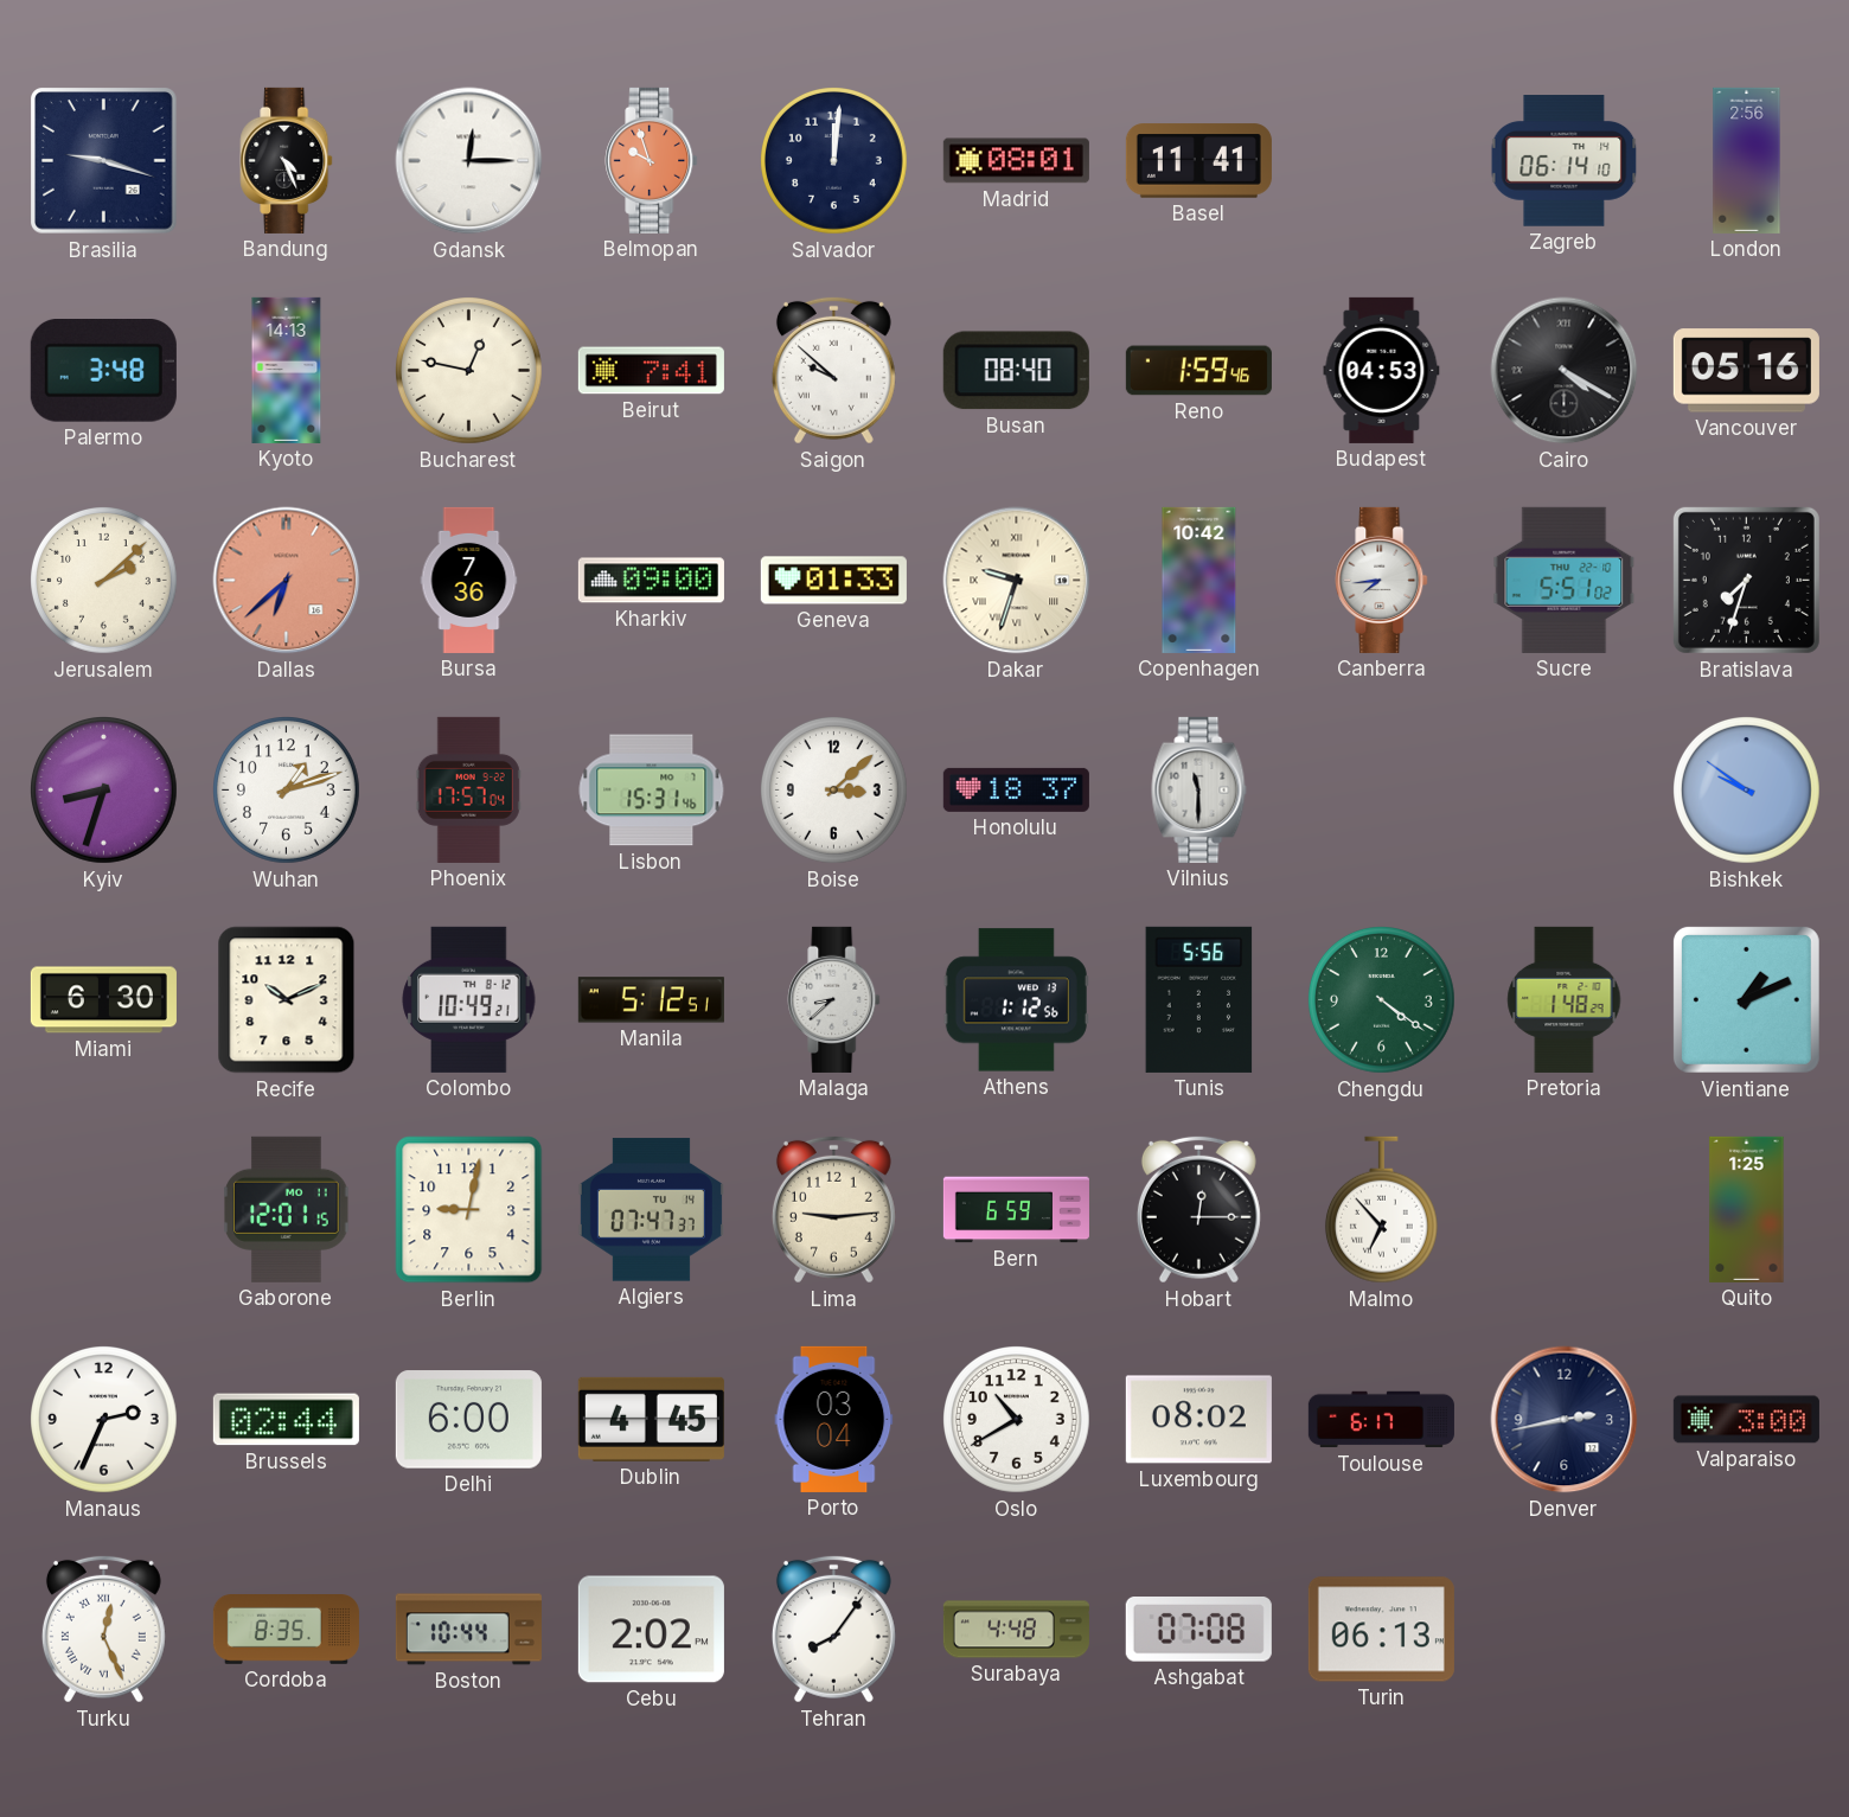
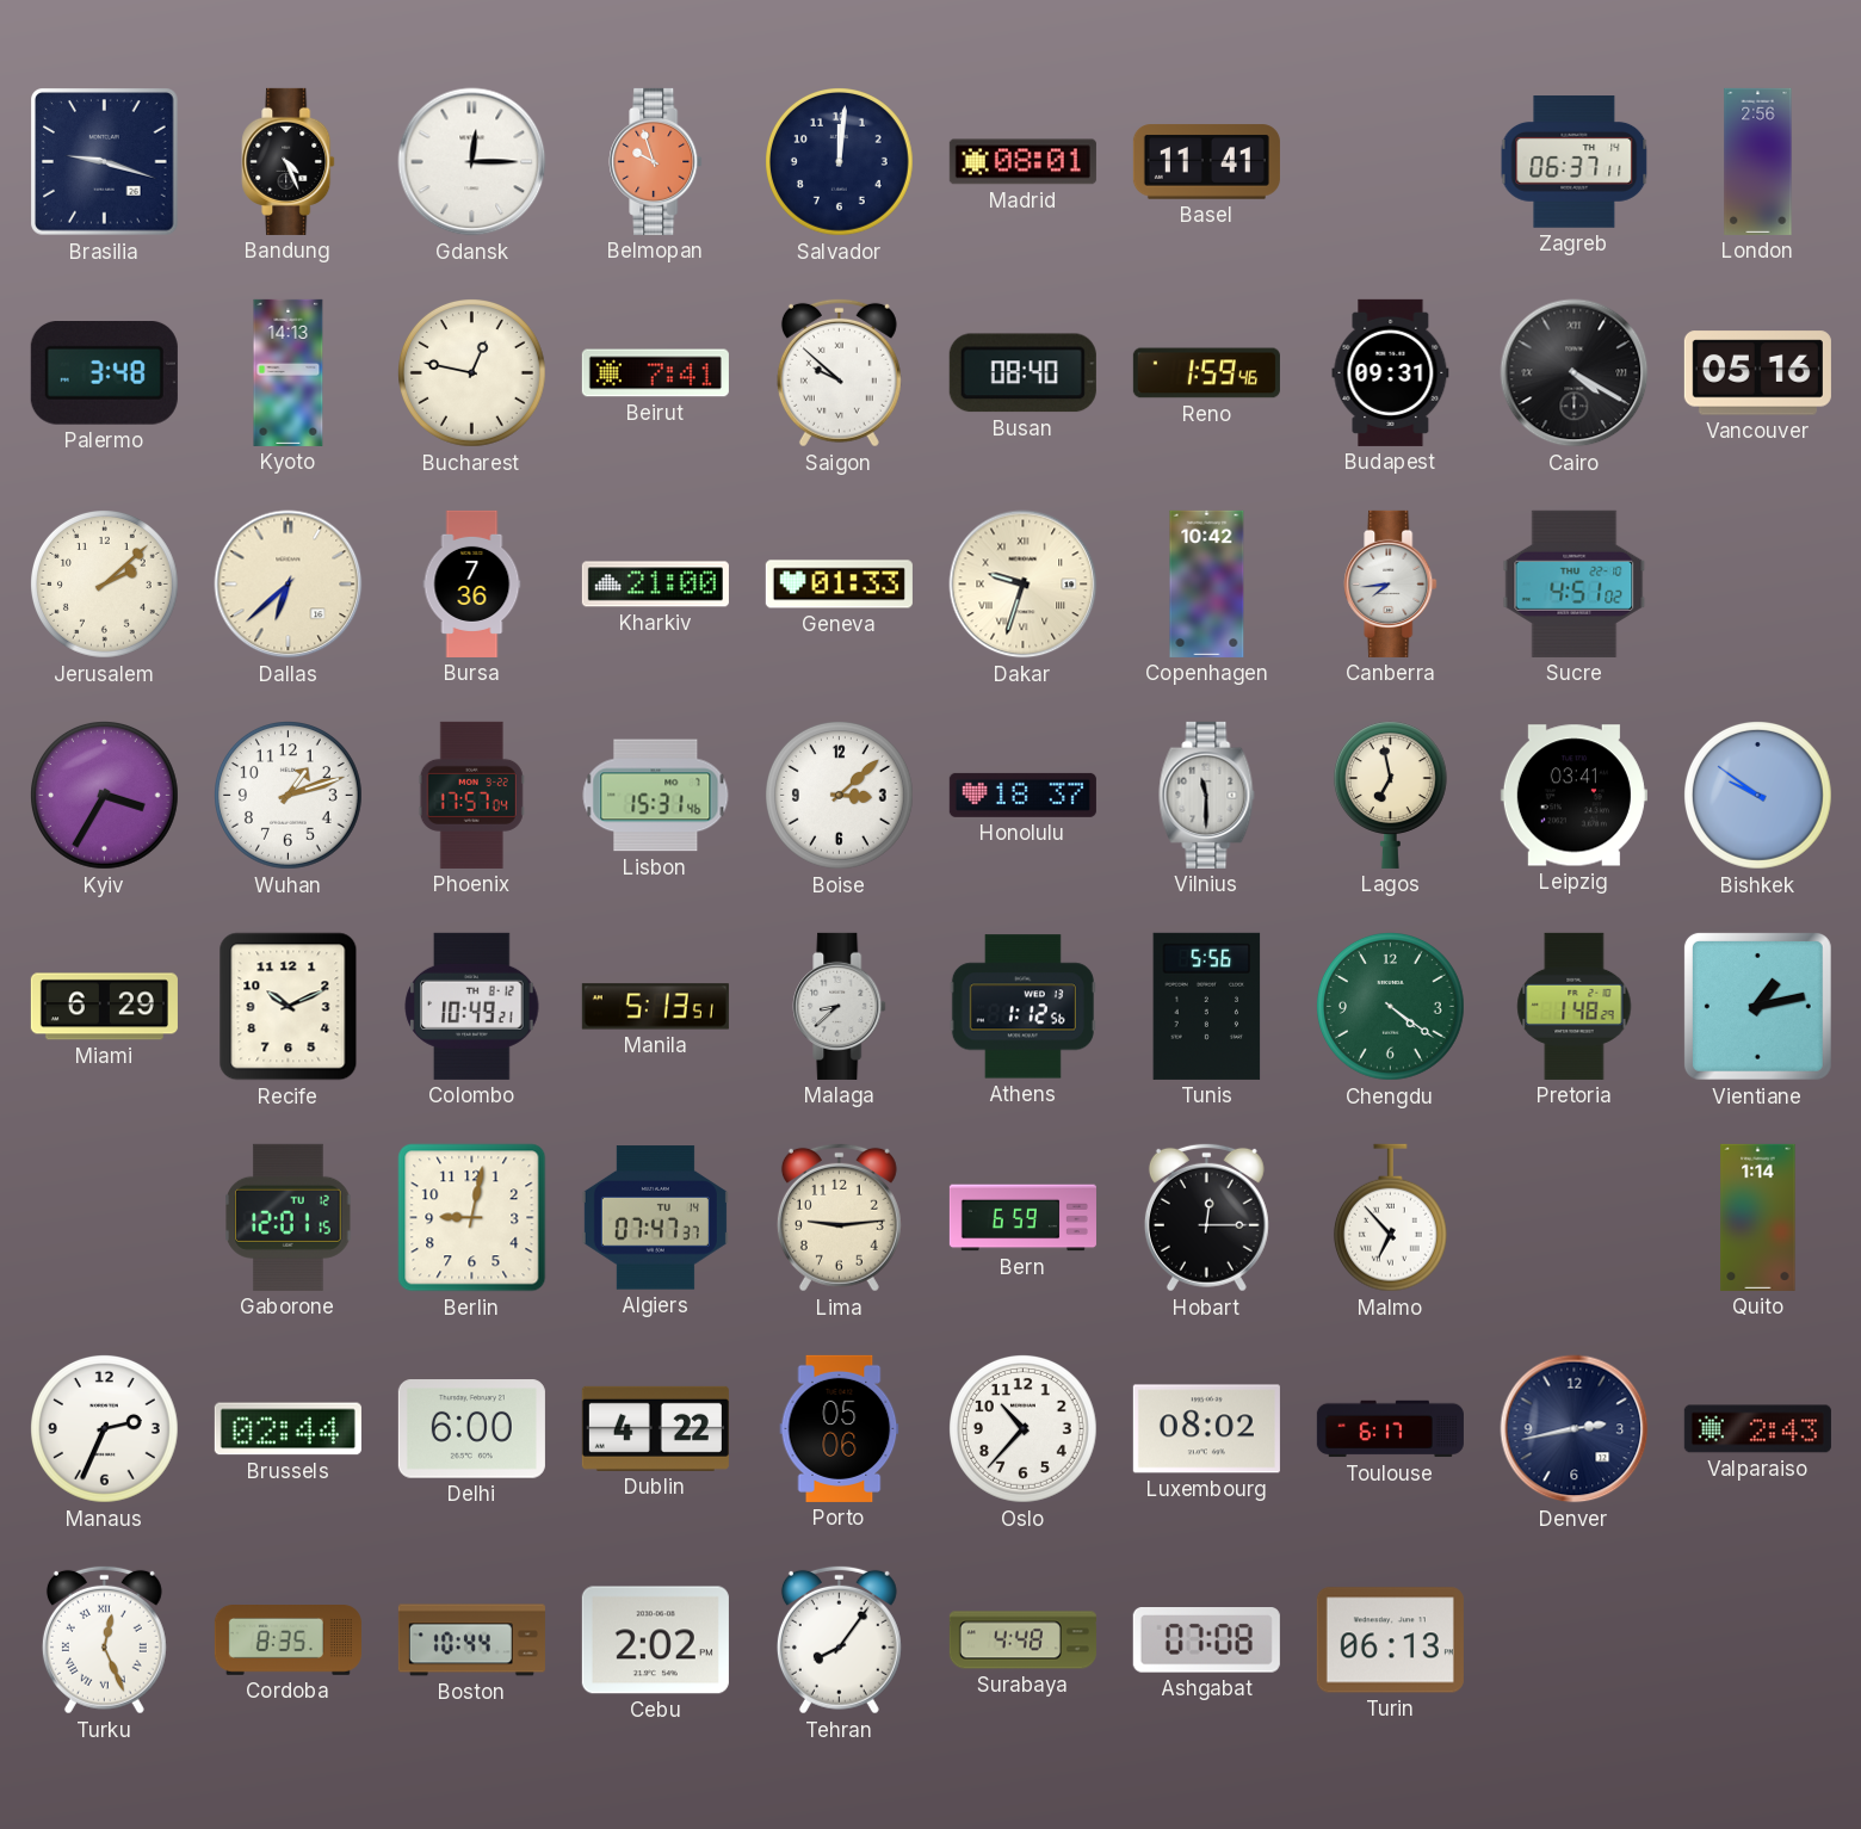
Zagreb: 06:14 -> 06:37 (1575, 162)
Budapest: 04:53 -> 09:31 (1391, 372)
Dallas dial: salmon -> cream (289, 585)
Kharkiv: 09:00 -> 21:00 (655, 585)
Sucre: 5:51 -> 4:51 (1575, 583)
Bratislava: 7:33 -> none (1746, 580)
Kyiv: 8:33 -> 3:35 (105, 796)
Lagos: none -> 6:58 (1390, 795)
Leipzig: none -> 03:41 (1573, 796)
Miami: 6:30 -> 6:29 (104, 1007)
Manila: 5:12 -> 5:13 (655, 1007)
Vientiane: 1:11 -> 1:13 (1757, 1006)
Gaborone date: MO 11 -> TU 12 (289, 1217)
Quito: 1:25 -> 1:14 (1758, 1217)
Dublin: 4:45 -> 4:22 (655, 1428)
Porto: 03:04 -> 05:06 (840, 1428)
Oslo: 10:40 -> 10:37 (1024, 1429)
Valparaiso: 3:00 -> 2:43 (1757, 1429)
